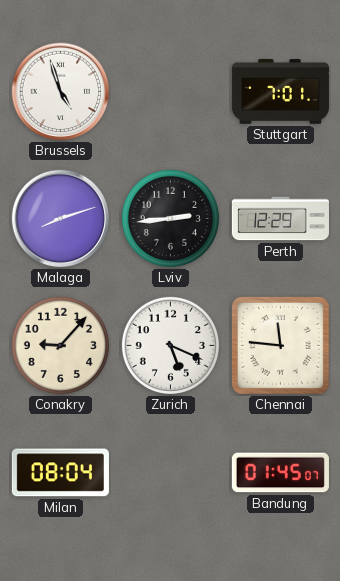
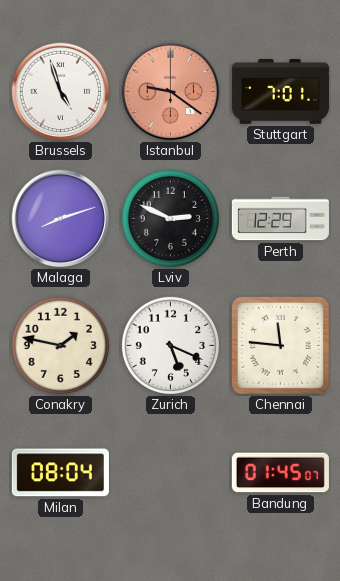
Istanbul: none -> 9:21 (171, 92)
Lviv: 2:44 -> 2:49 (170, 218)
Conakry: 9:07 -> 1:47 (60, 345)
